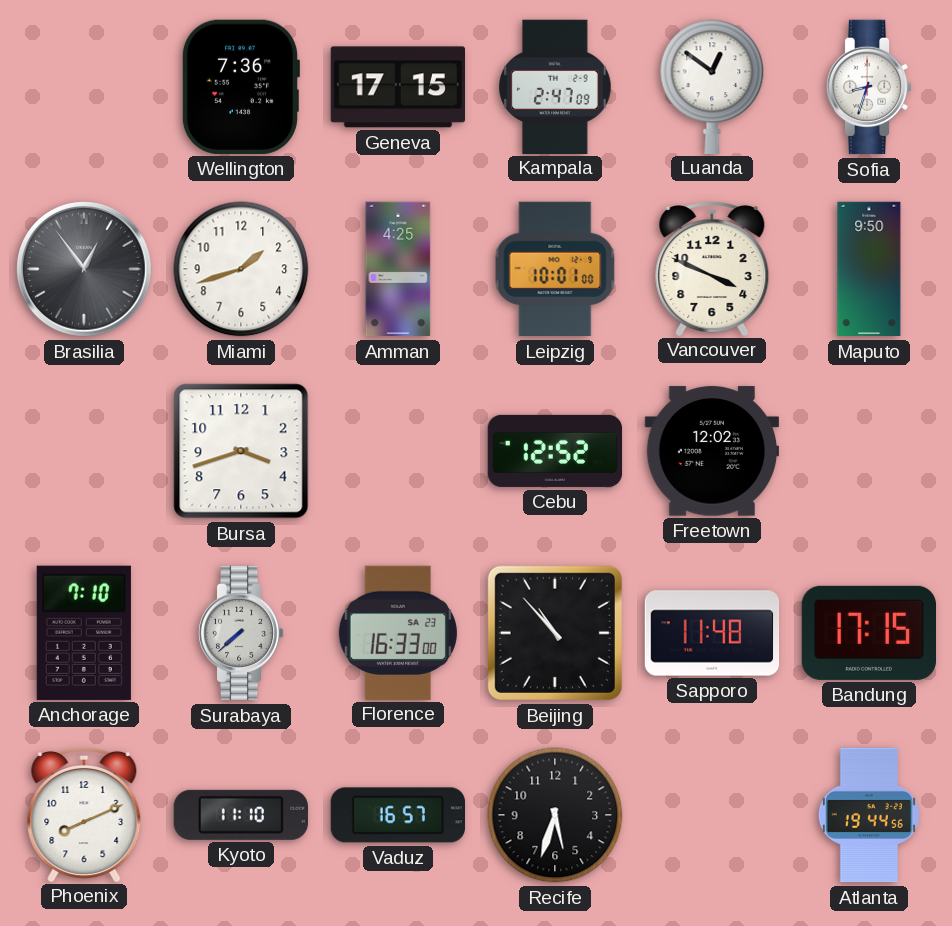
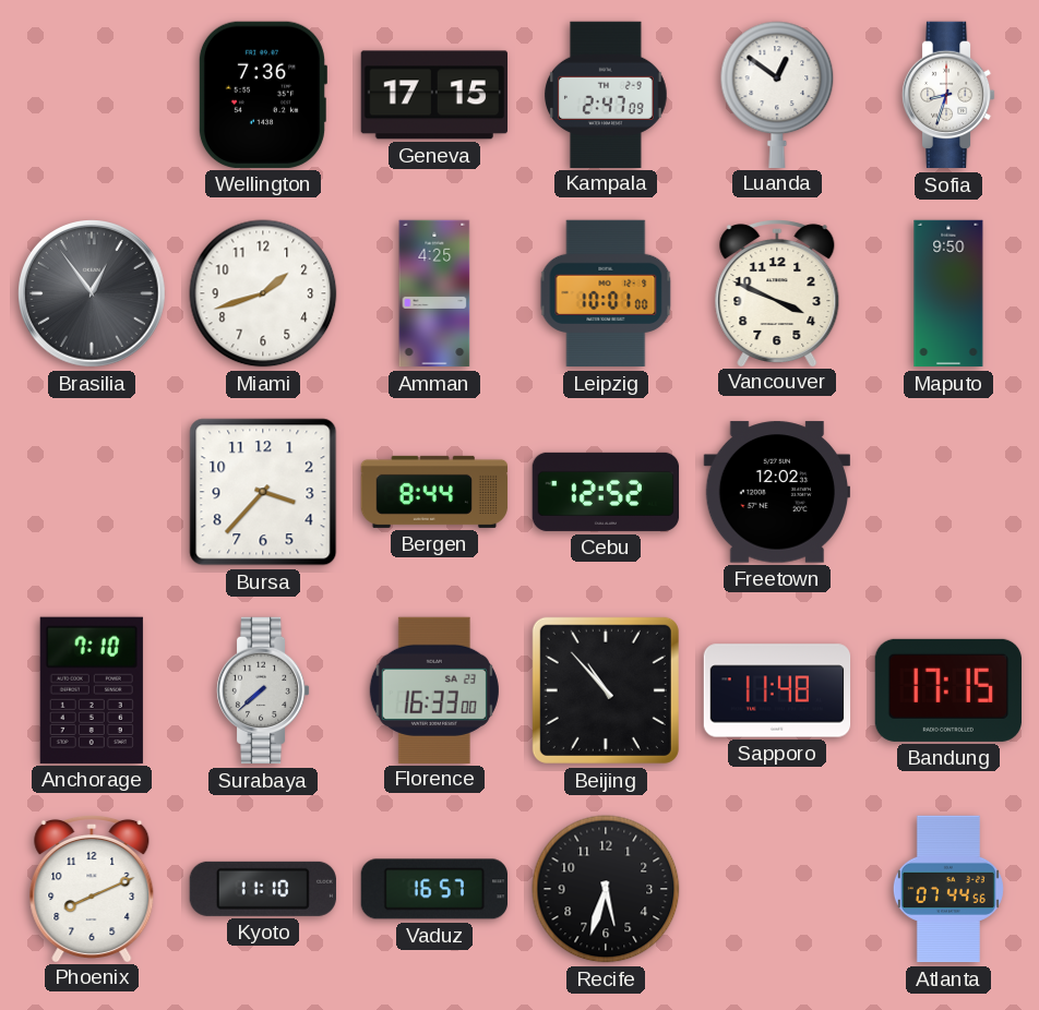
Bursa: 3:42 -> 3:37 (263, 492)
Bergen: none -> 8:44 (434, 492)
Atlanta: 19:44 -> 07:44 (948, 889)
